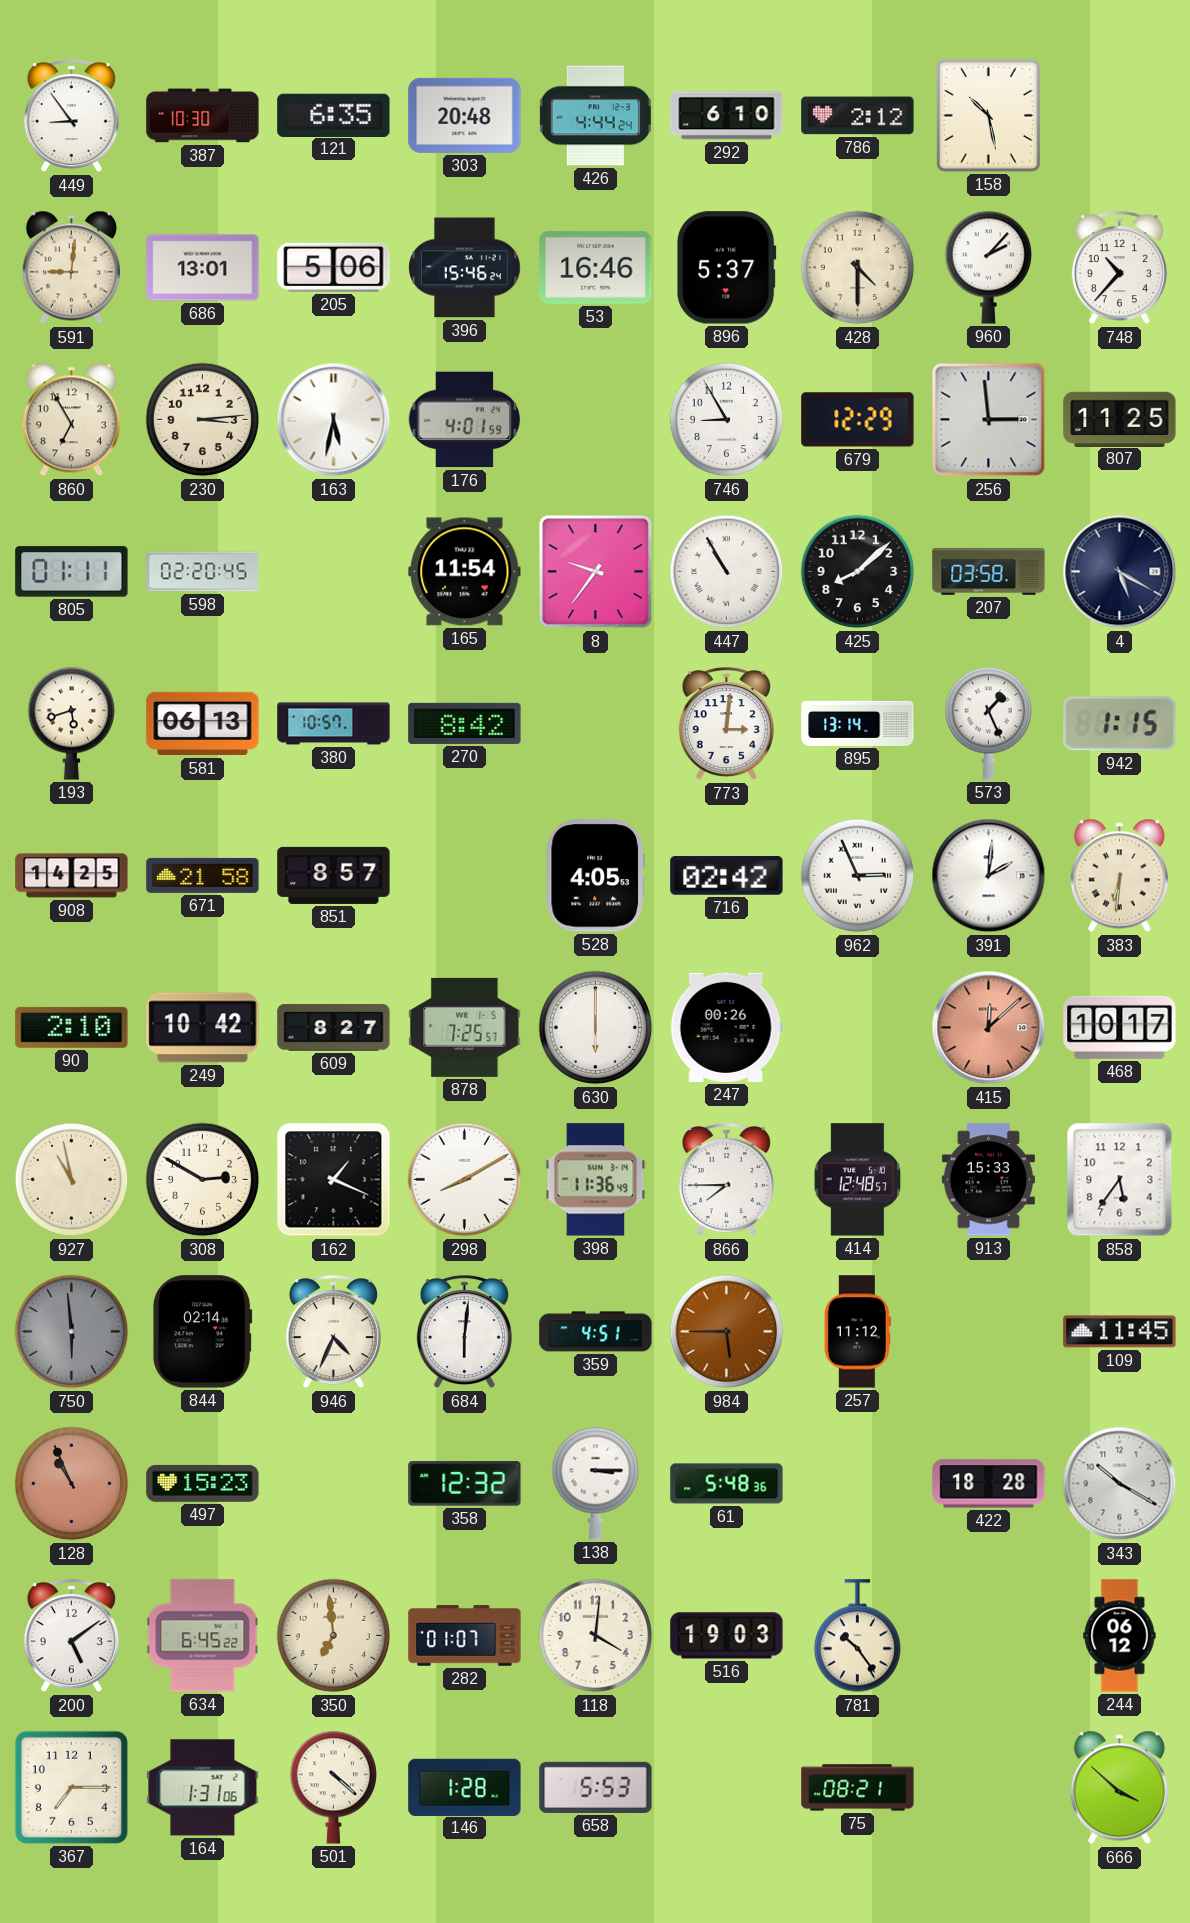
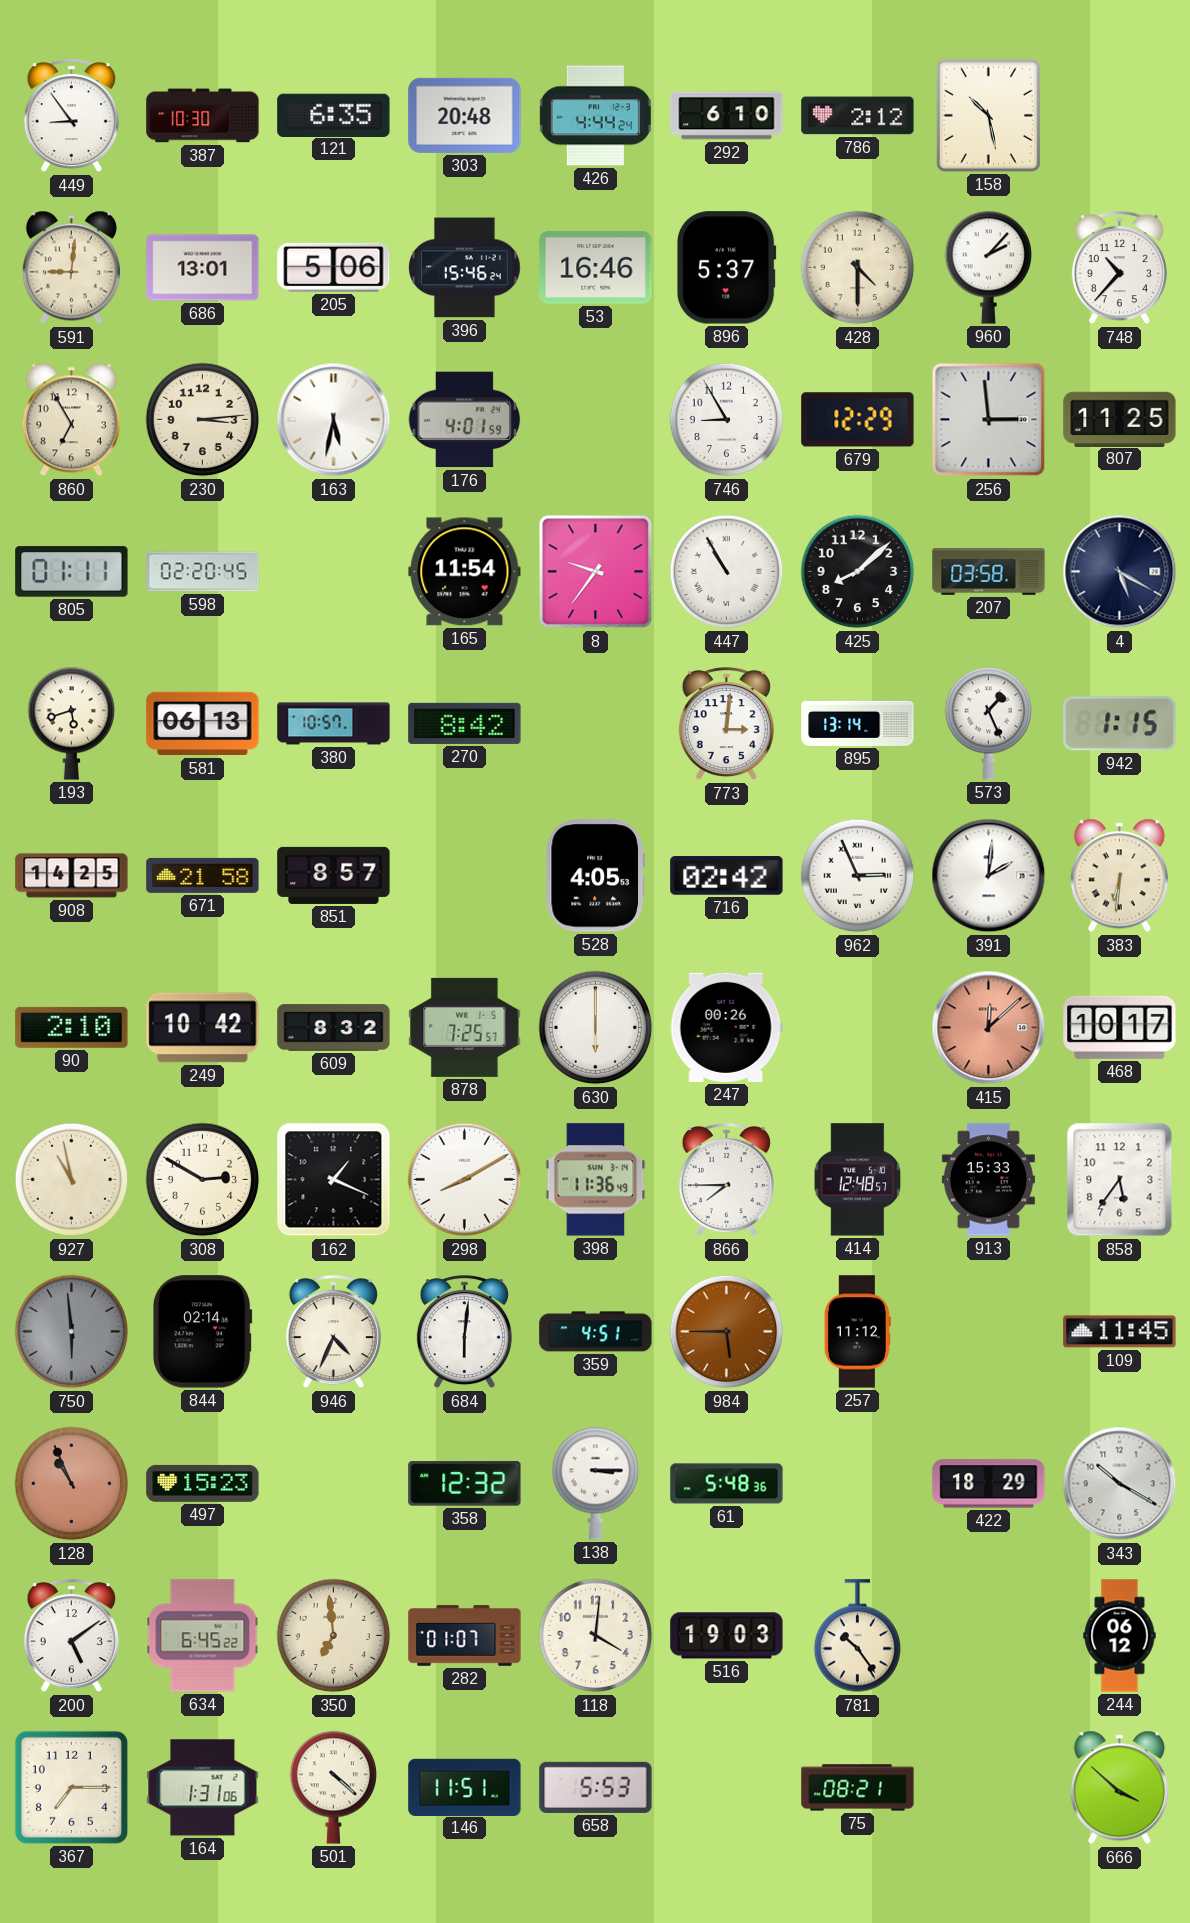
609: 8:27 -> 8:32 (334, 1028)
422: 18:28 -> 18:29 (989, 1484)
146: 1:28 -> 11:51 (465, 1787)
